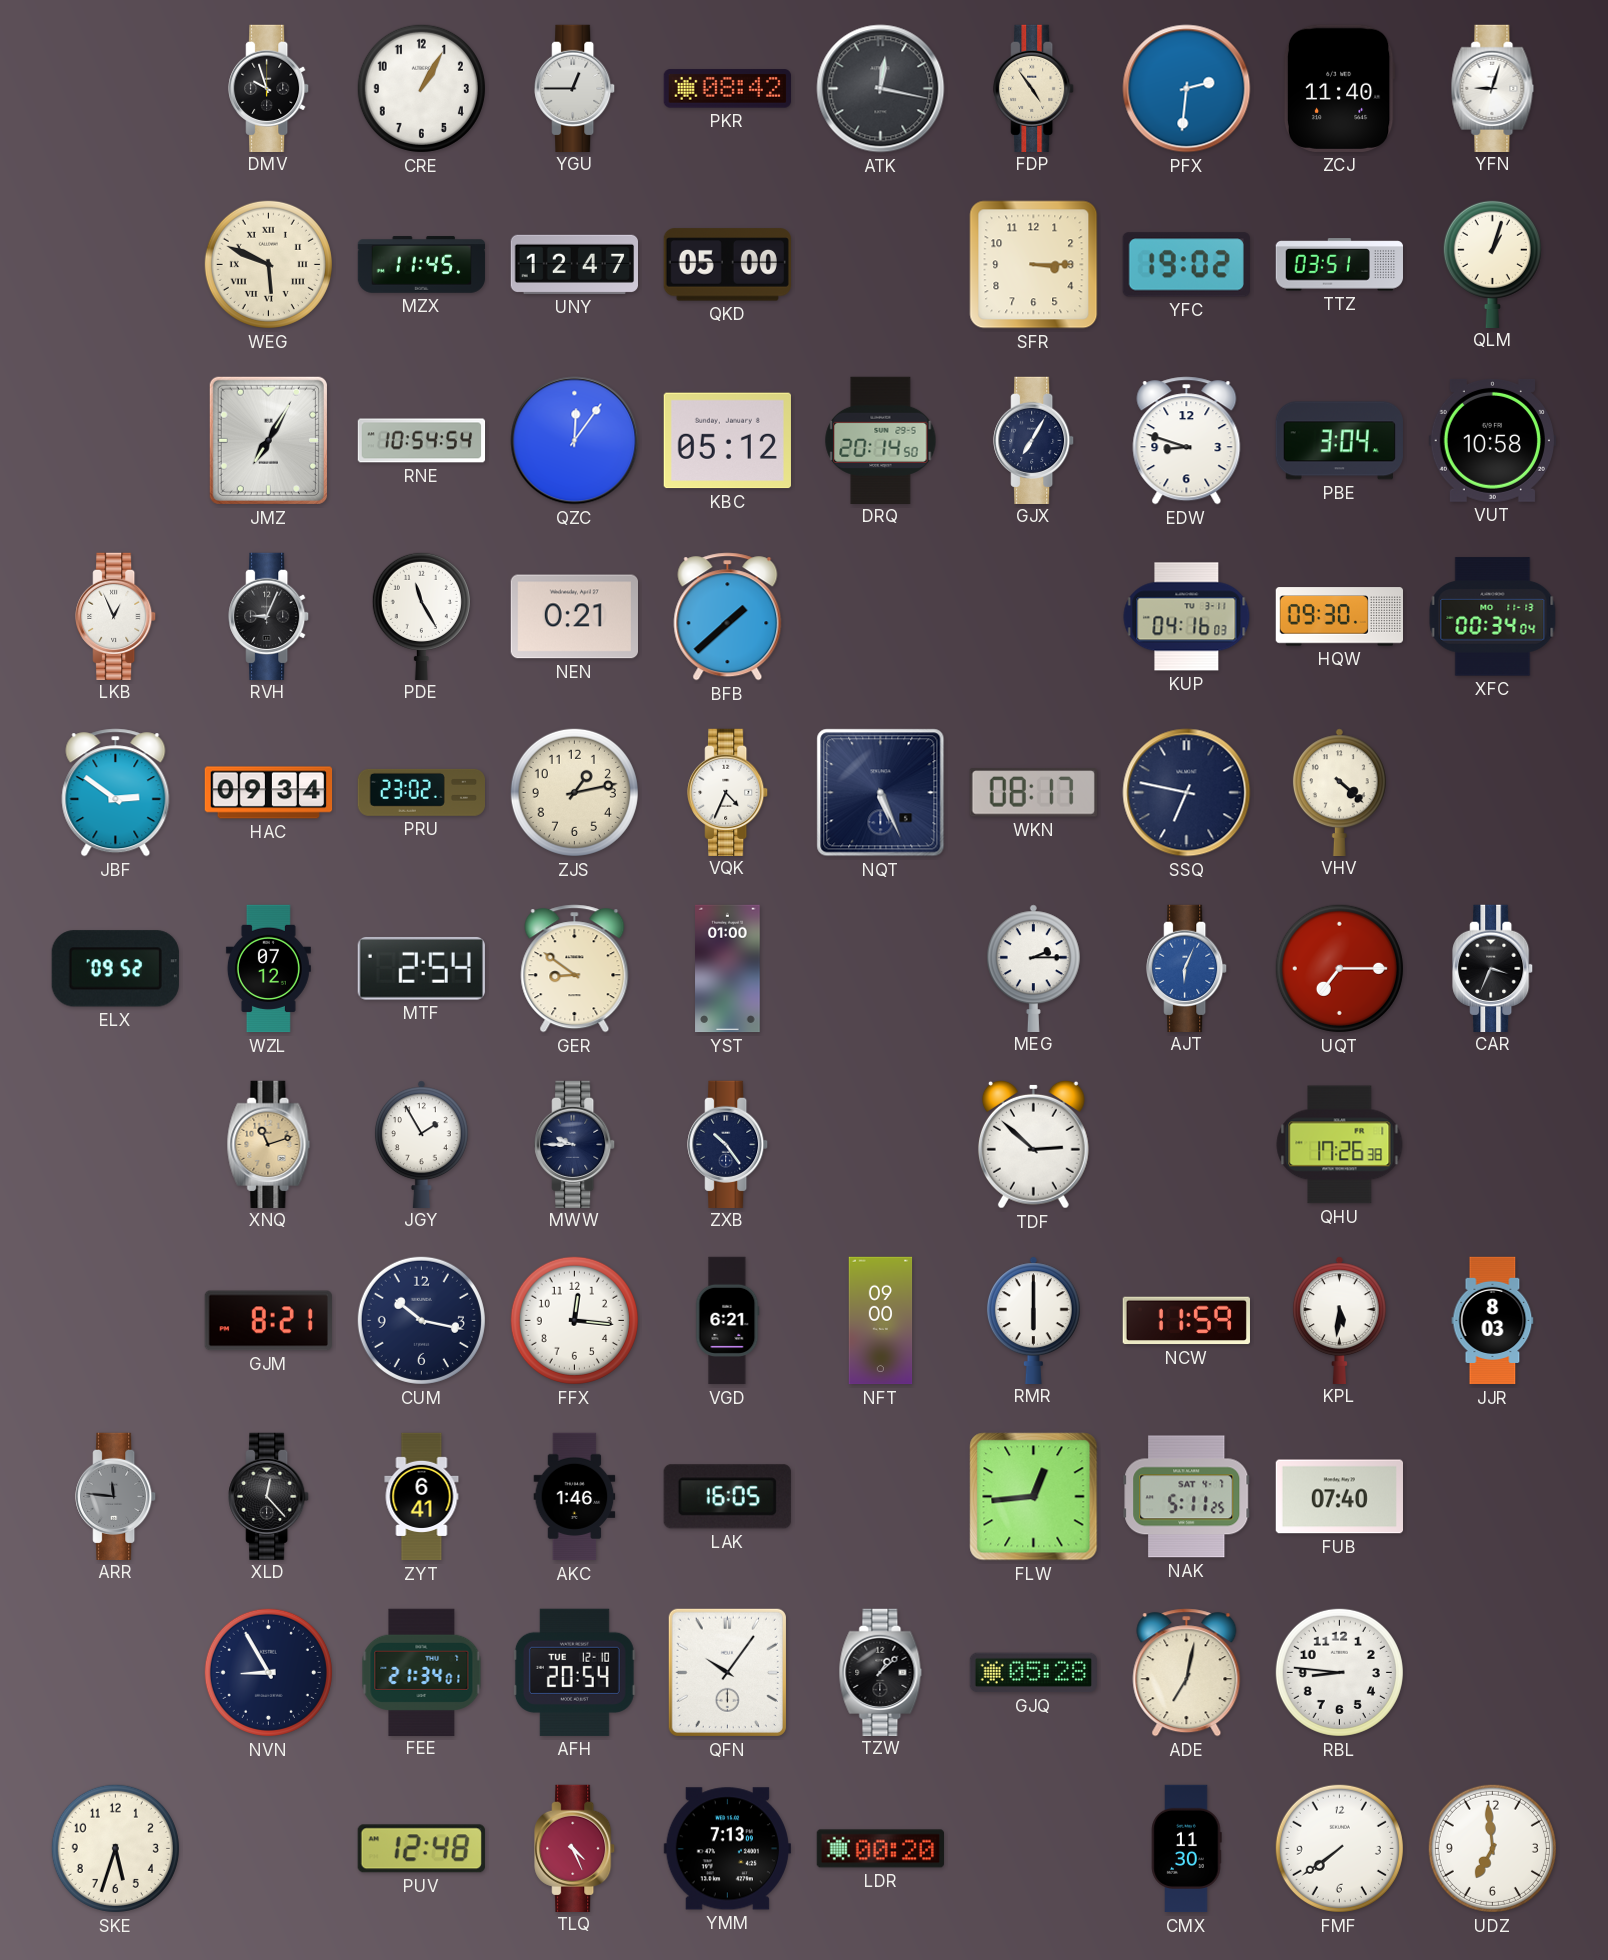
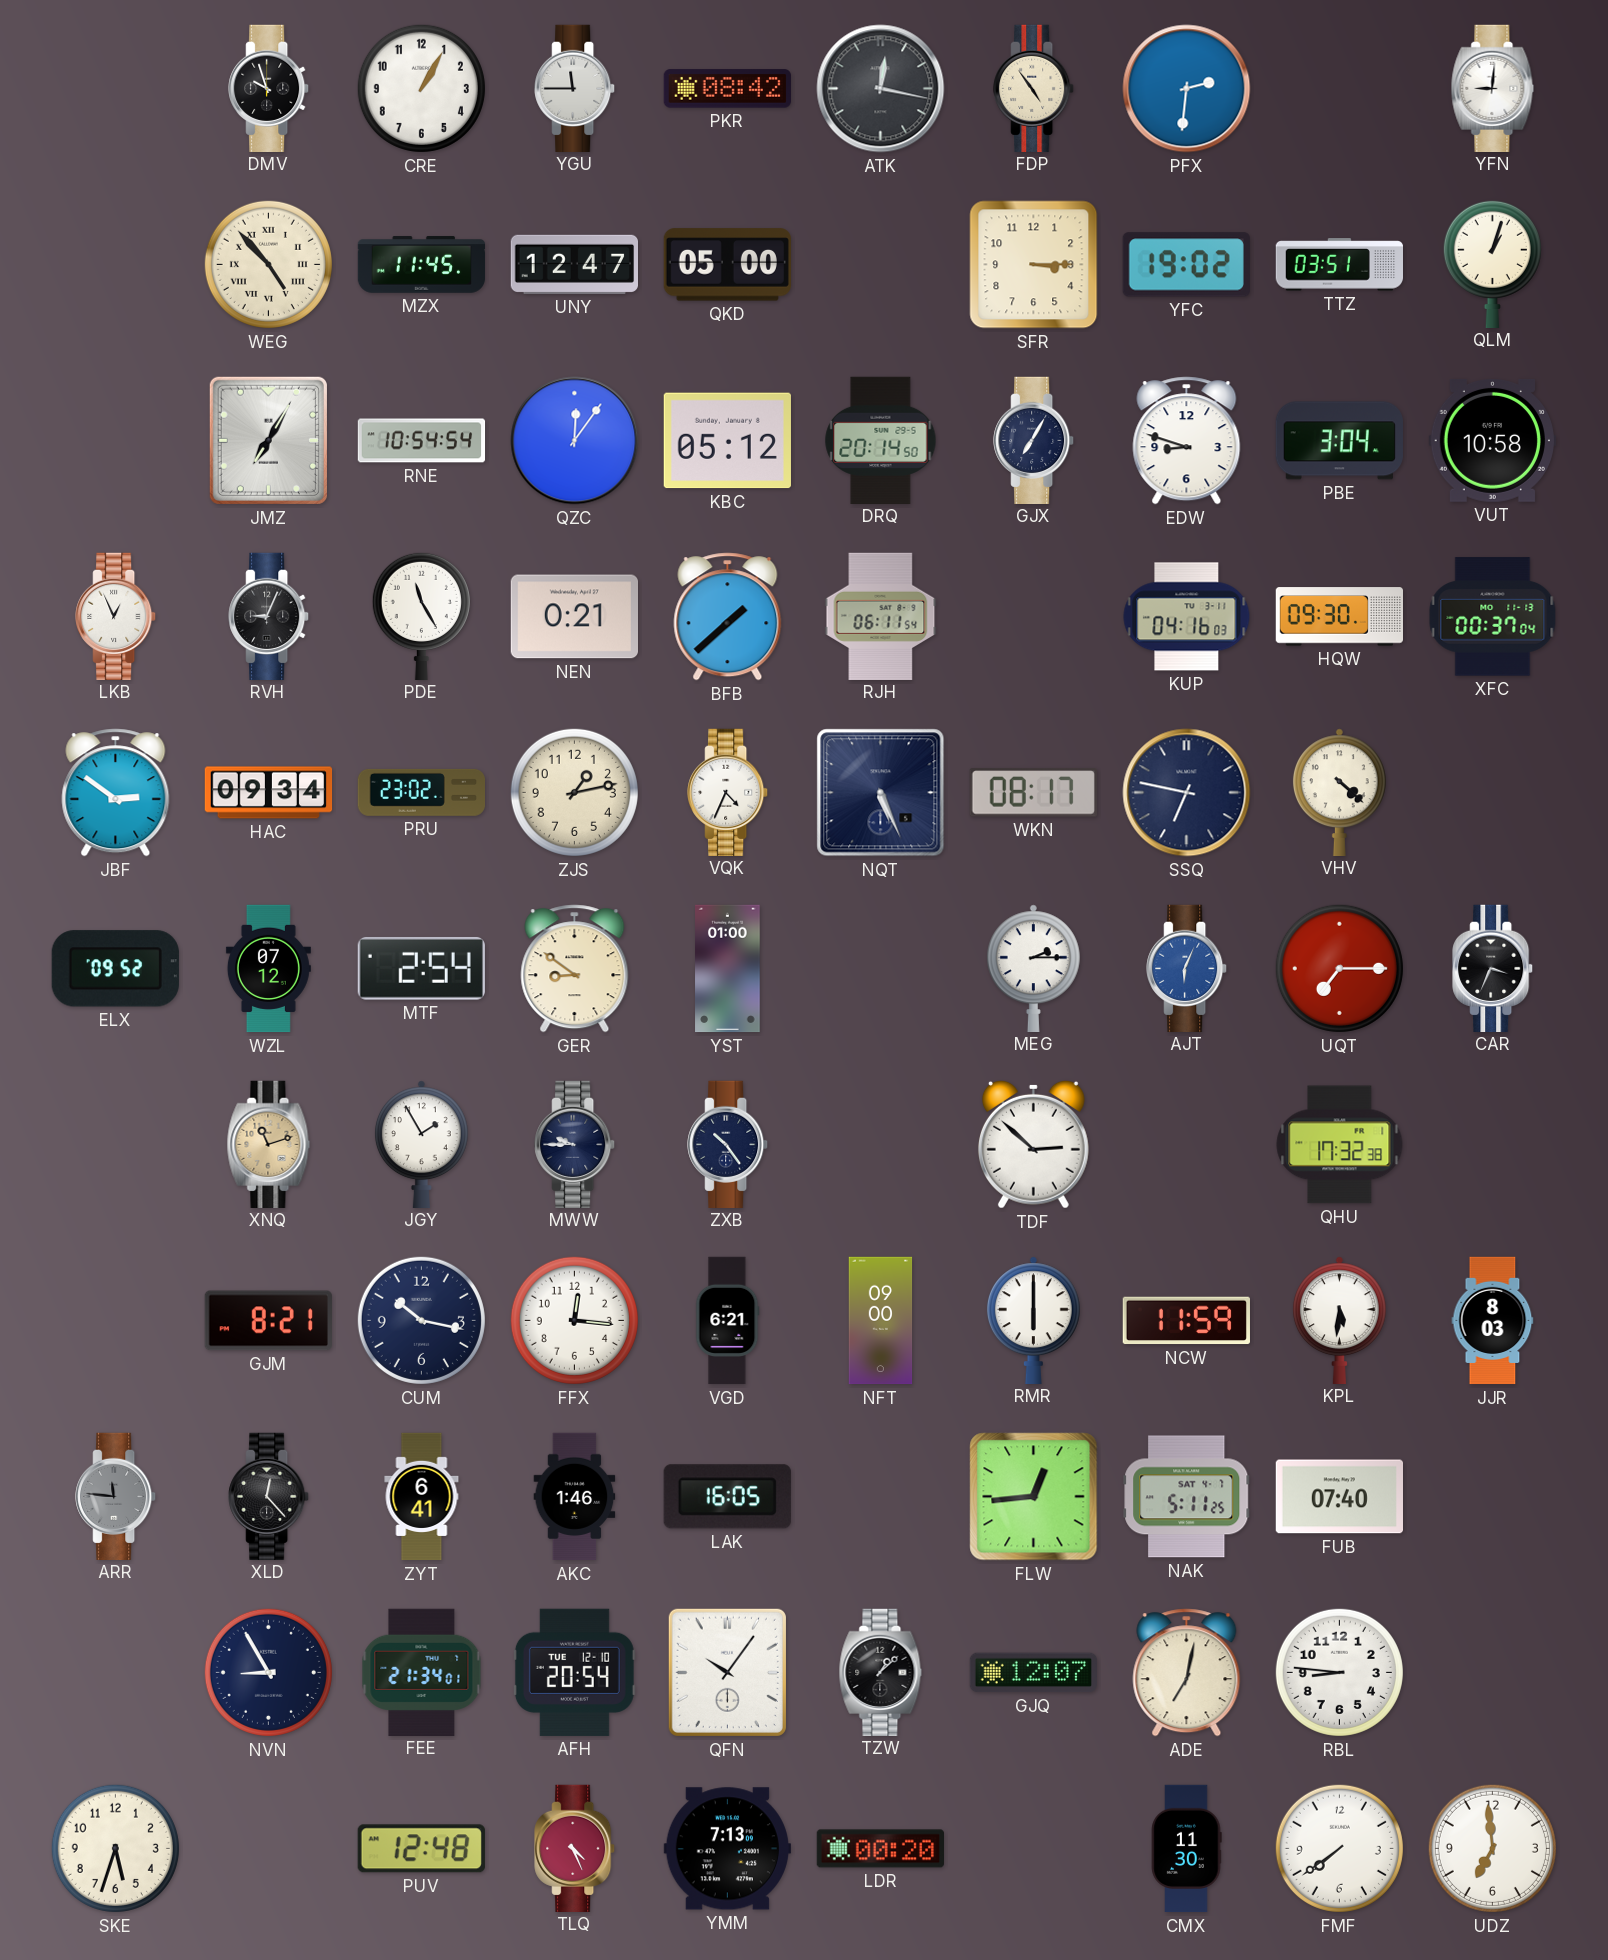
YGU: 12:45 -> 11:45 (575, 88)
ZCJ: 11:40 -> none (1339, 88)
YFN: 9:03 -> 9:01 (1493, 88)
WEG: 5:49 -> 4:53 (268, 264)
RJH: none -> 06:11 (881, 616)
XFC: 00:34 -> 00:37 (1493, 617)
QHU: 17:26 -> 17:32 (1340, 1145)
GJQ: 05:28 -> 12:07 (1033, 1673)
